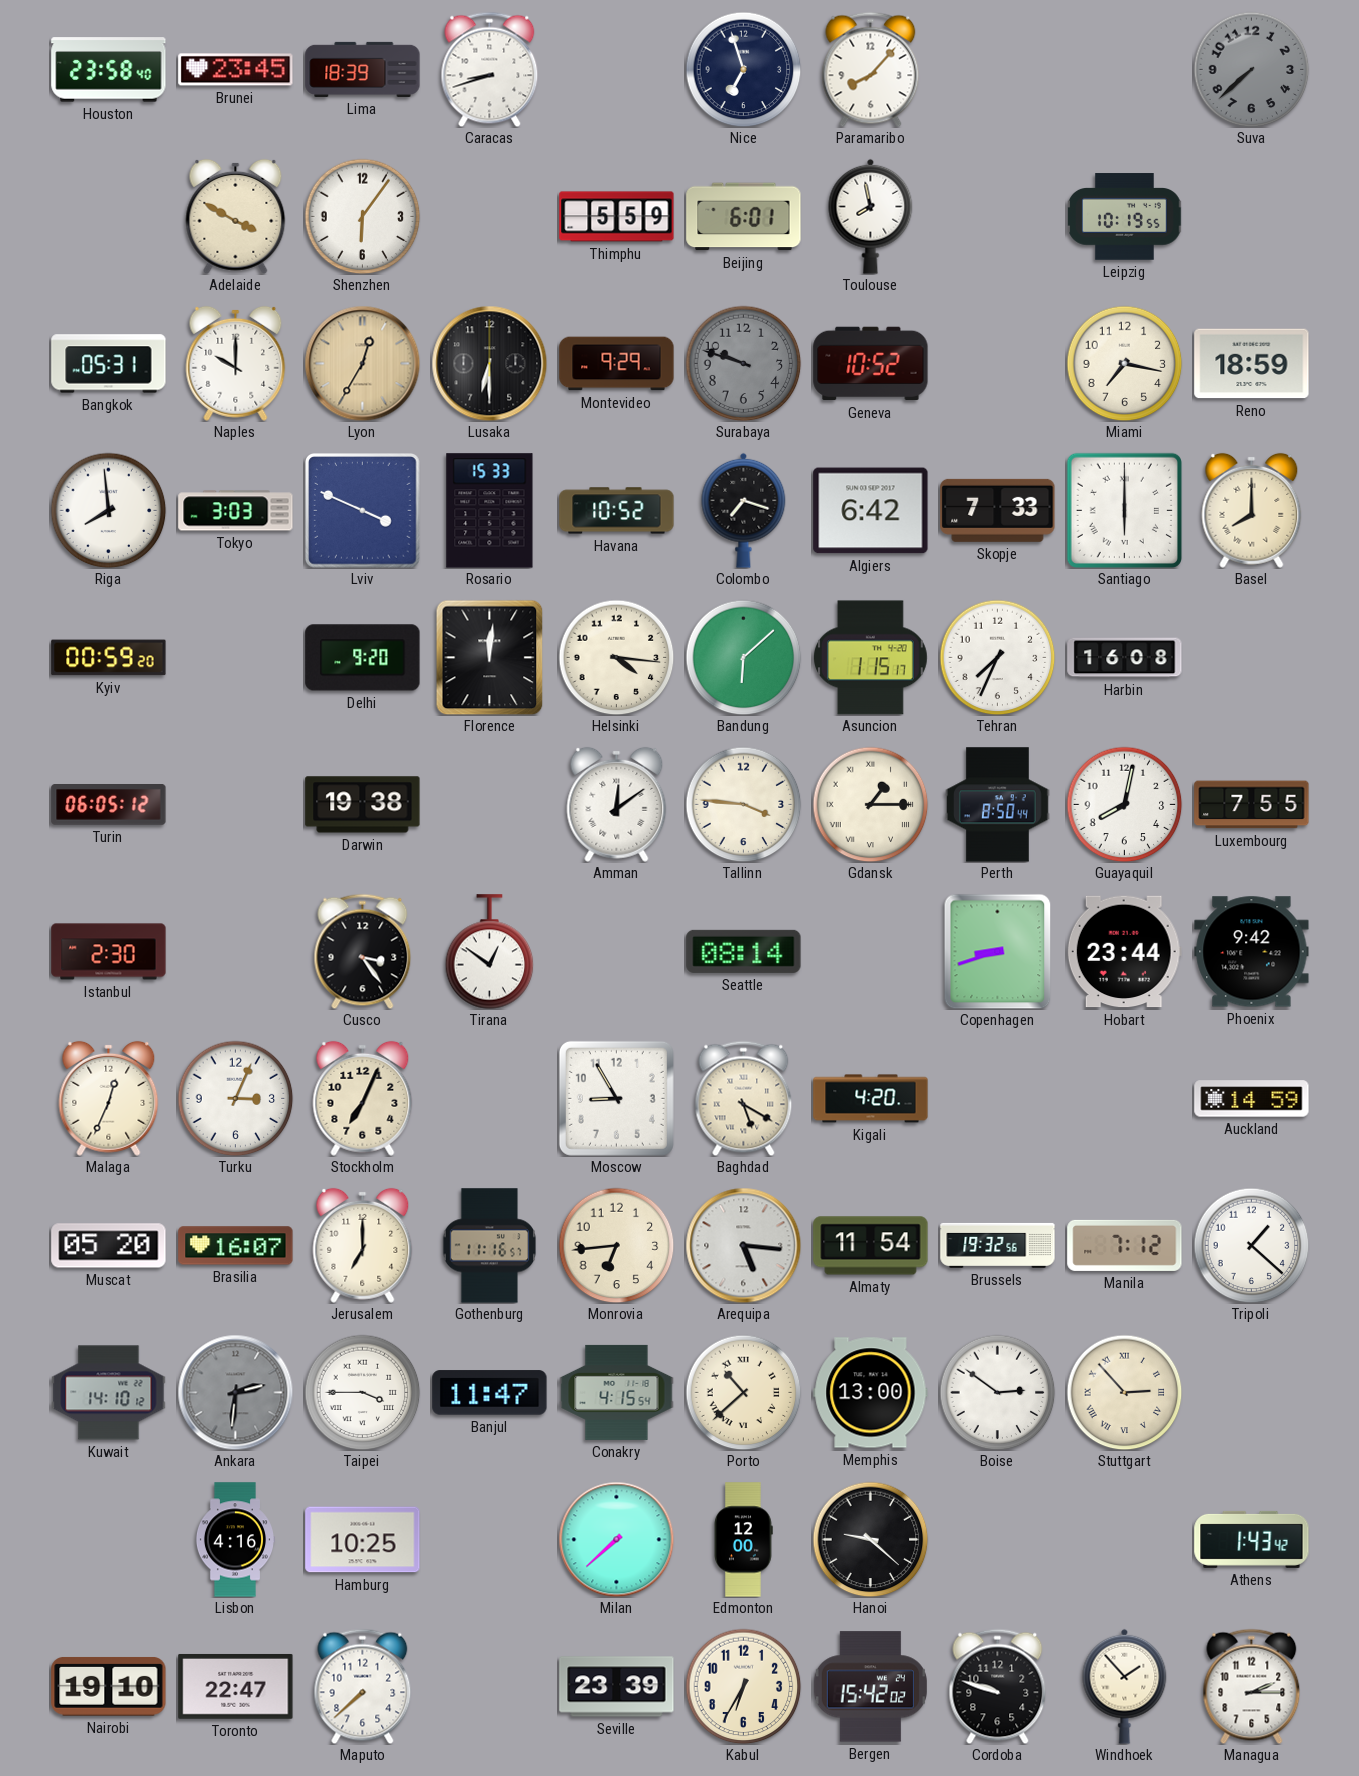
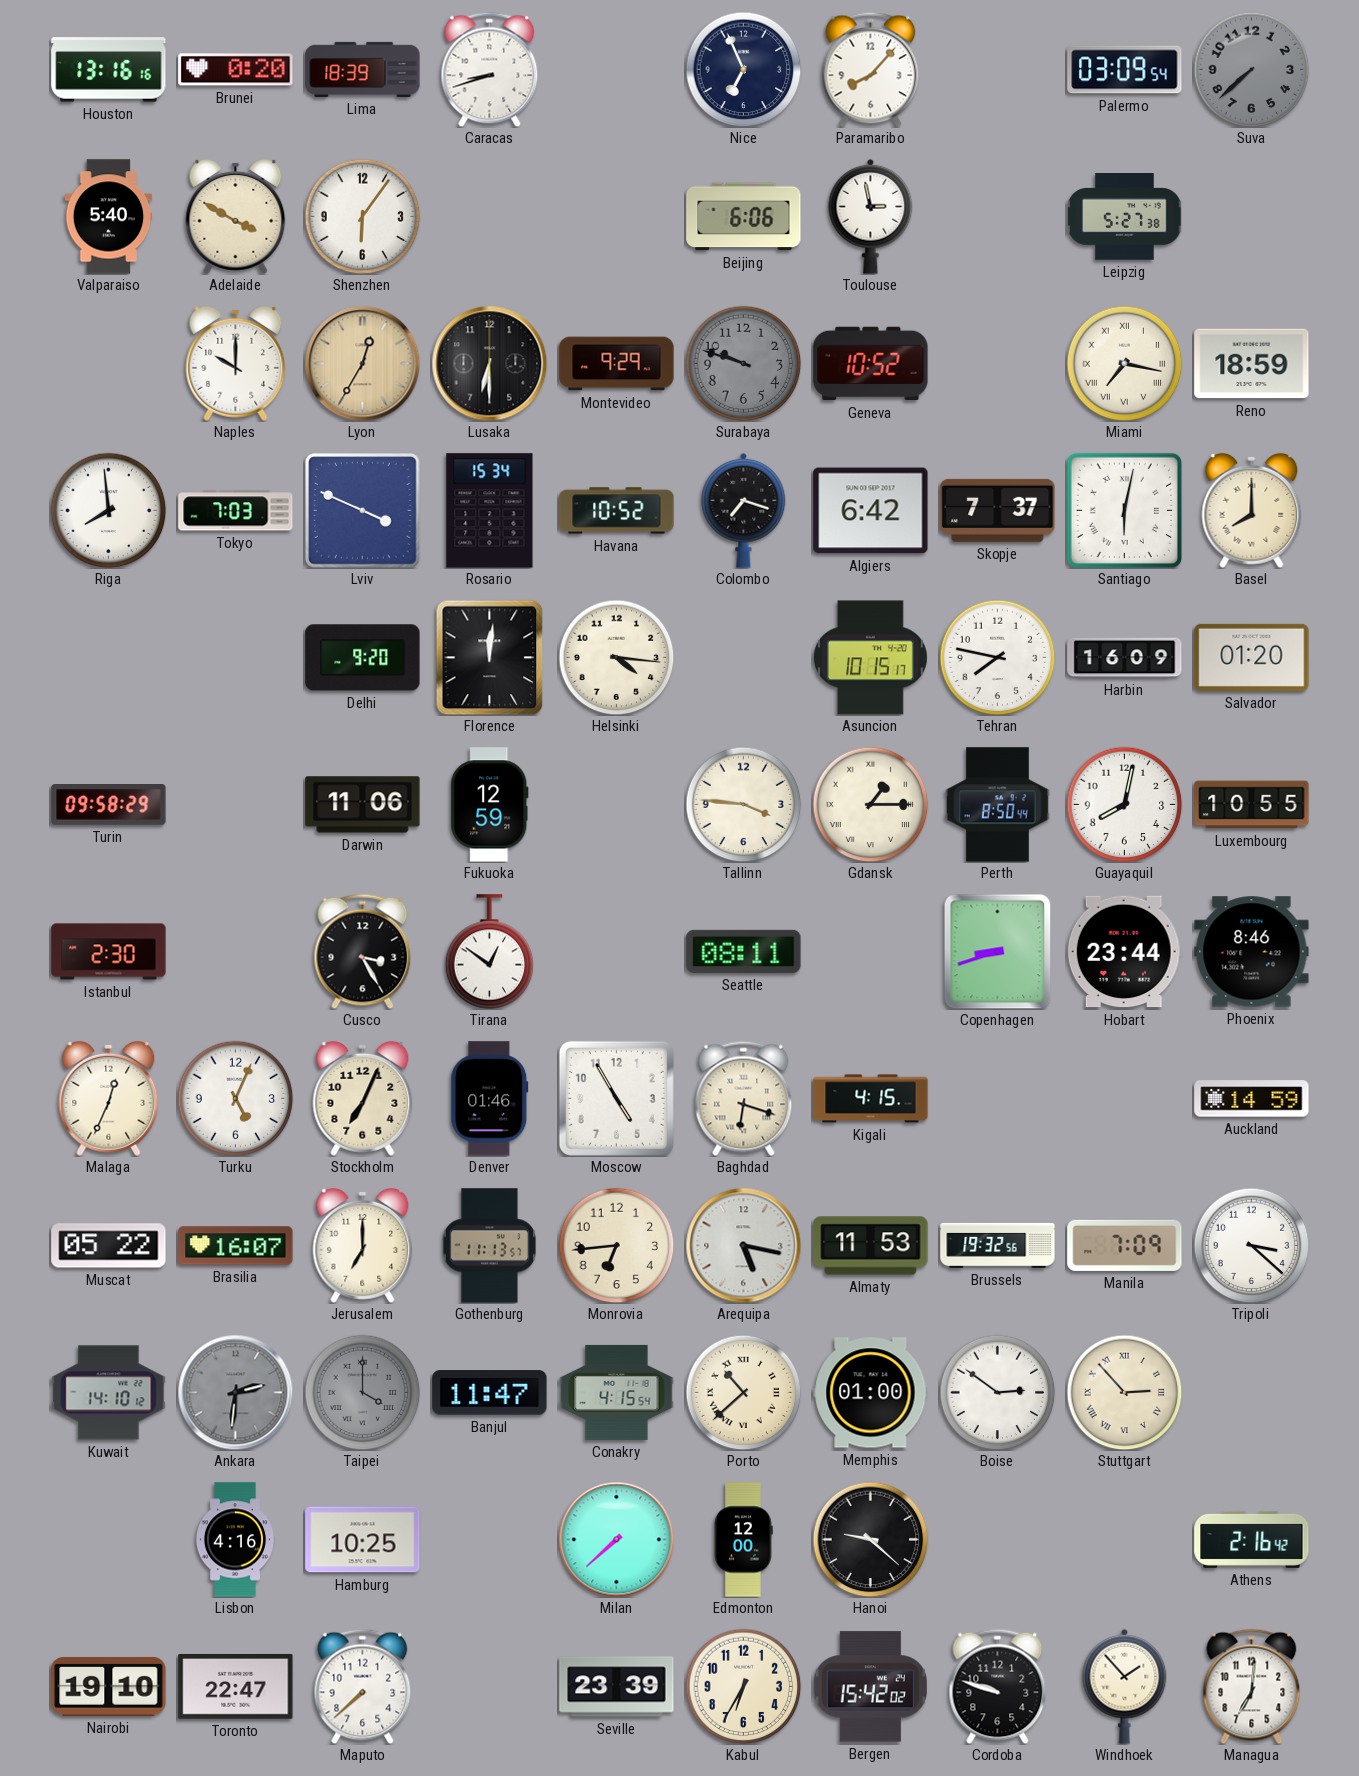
Houston: 23:58 -> 13:16 (109, 70)
Brunei: 23:45 -> 0:20 (236, 70)
Nice: 6:57 -> 6:56 (743, 69)
Palermo: none -> 03:09 (1125, 70)
Valparaiso: none -> 5:40 (109, 217)
Thimphu: 5:59 -> none (617, 217)
Beijing: 6:01 -> 6:06 (744, 217)
Toulouse: 7:58 -> 2:58 (871, 216)
Leipzig: 10:19 -> 5:27 (1125, 217)
Bangkok: 05:31 -> none (109, 364)
Miami numerals: Arabic -> Roman (1124, 363)
Tokyo: 3:03 -> 7:03 (236, 511)
Rosario: 15:33 -> 15:34 (490, 511)
Skopje: 7:33 -> 7:37 (998, 510)
Santiago: 6:00 -> 6:02 (1124, 510)
Kyiv: 00:59 -> none (109, 658)
Bandung: 6:08 -> none (743, 657)
Asuncion: 1:15 -> 10:15 (871, 658)
Tehran: 7:34 -> 7:47 (997, 657)
Harbin: 16:08 -> 16:09 (1125, 658)
Salvador: none -> 01:20 (1252, 657)
Turin: 06:05 -> 09:58 (109, 805)
Darwin: 19:38 -> 11:06 (363, 805)
Fukuoka: none -> 12:59 (490, 805)
Amman: 12:09 -> none (617, 804)
Luxembourg: 7:55 -> 10:55 (1252, 805)
Cusco: 3:24 -> 3:25 (363, 951)
Seattle: 08:14 -> 08:11 (744, 951)
Phoenix: 9:42 -> 8:46 (1252, 952)
Turku: 3:04 -> 5:04 (235, 1098)
Denver: none -> 01:46 (490, 1099)
Moscow: 8:55 -> 4:55 (616, 1098)
Baghdad: 5:20 -> 6:18 (744, 1098)
Kigali: 4:20 -> 4:15 (871, 1099)
Muscat: 05:20 -> 05:22 (109, 1246)
Gothenburg: 11:16 -> 11:13 (490, 1246)
Arequipa: 5:16 -> 5:17 (743, 1245)
Almaty: 11:54 -> 11:53 (871, 1246)
Manila: 7:12 -> 7:09 (1125, 1245)
Tripoli: 1:22 -> 3:22 (1251, 1245)
Taipei: 3:45 -> 4:00 (362, 1392)
Taipei dial: white -> grey (362, 1392)
Memphis: 13:00 -> 01:00 (871, 1393)
Athens: 1:43 -> 2:16 (1252, 1539)
Managua: 2:15 -> 7:01 (1252, 1686)
